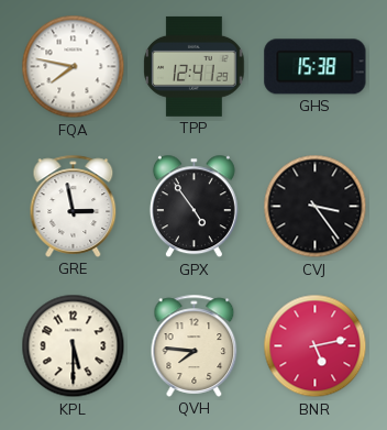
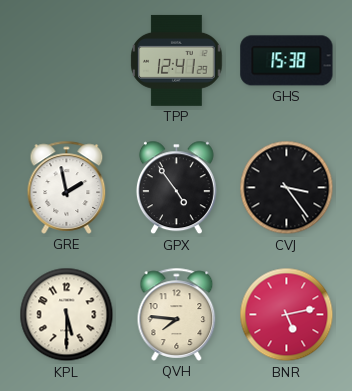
FQA: 7:47 -> none (74, 67)
GRE: 2:58 -> 1:58 (67, 187)
